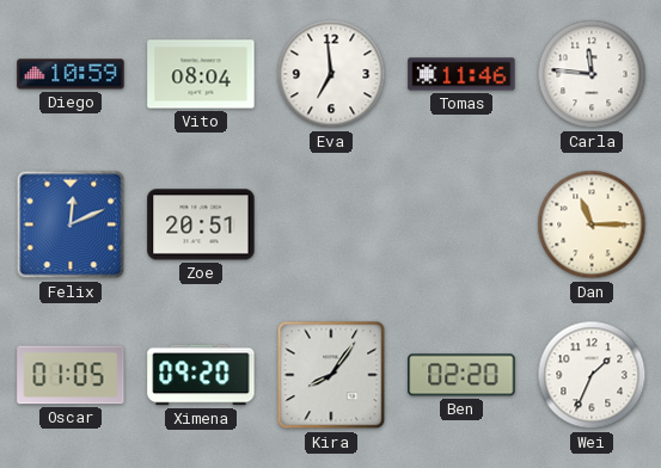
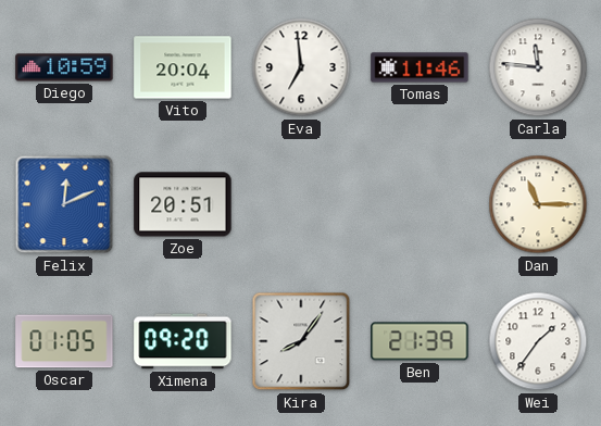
Vito: 08:04 -> 20:04 (183, 67)
Ben: 02:20 -> 21:39 (420, 341)
Wei: 1:34 -> 1:36 (538, 341)
